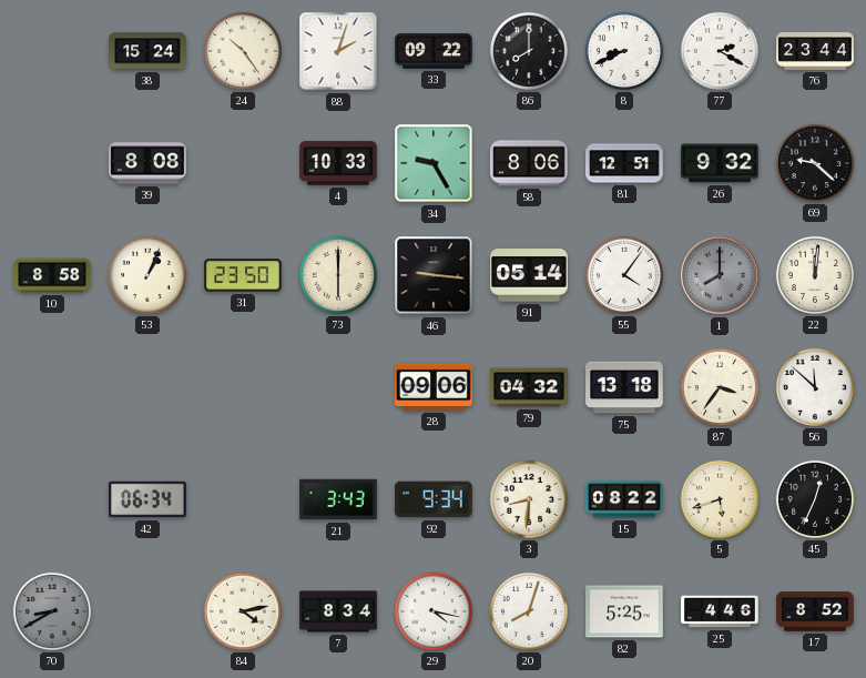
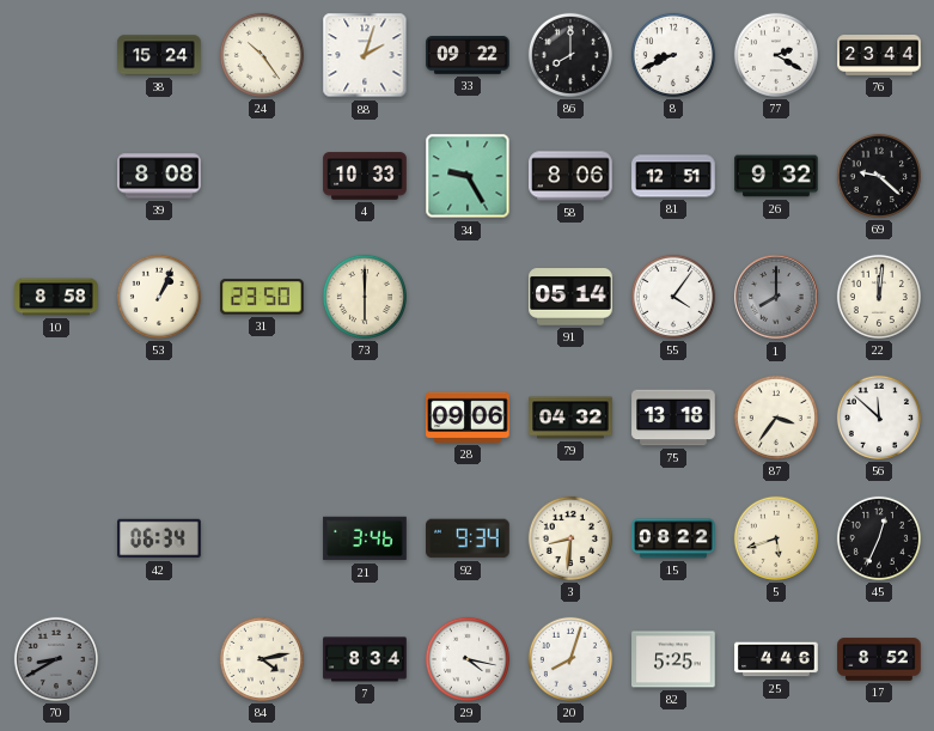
46: 9:16 -> none (434, 275)
21: 3:43 -> 3:46 (365, 538)
